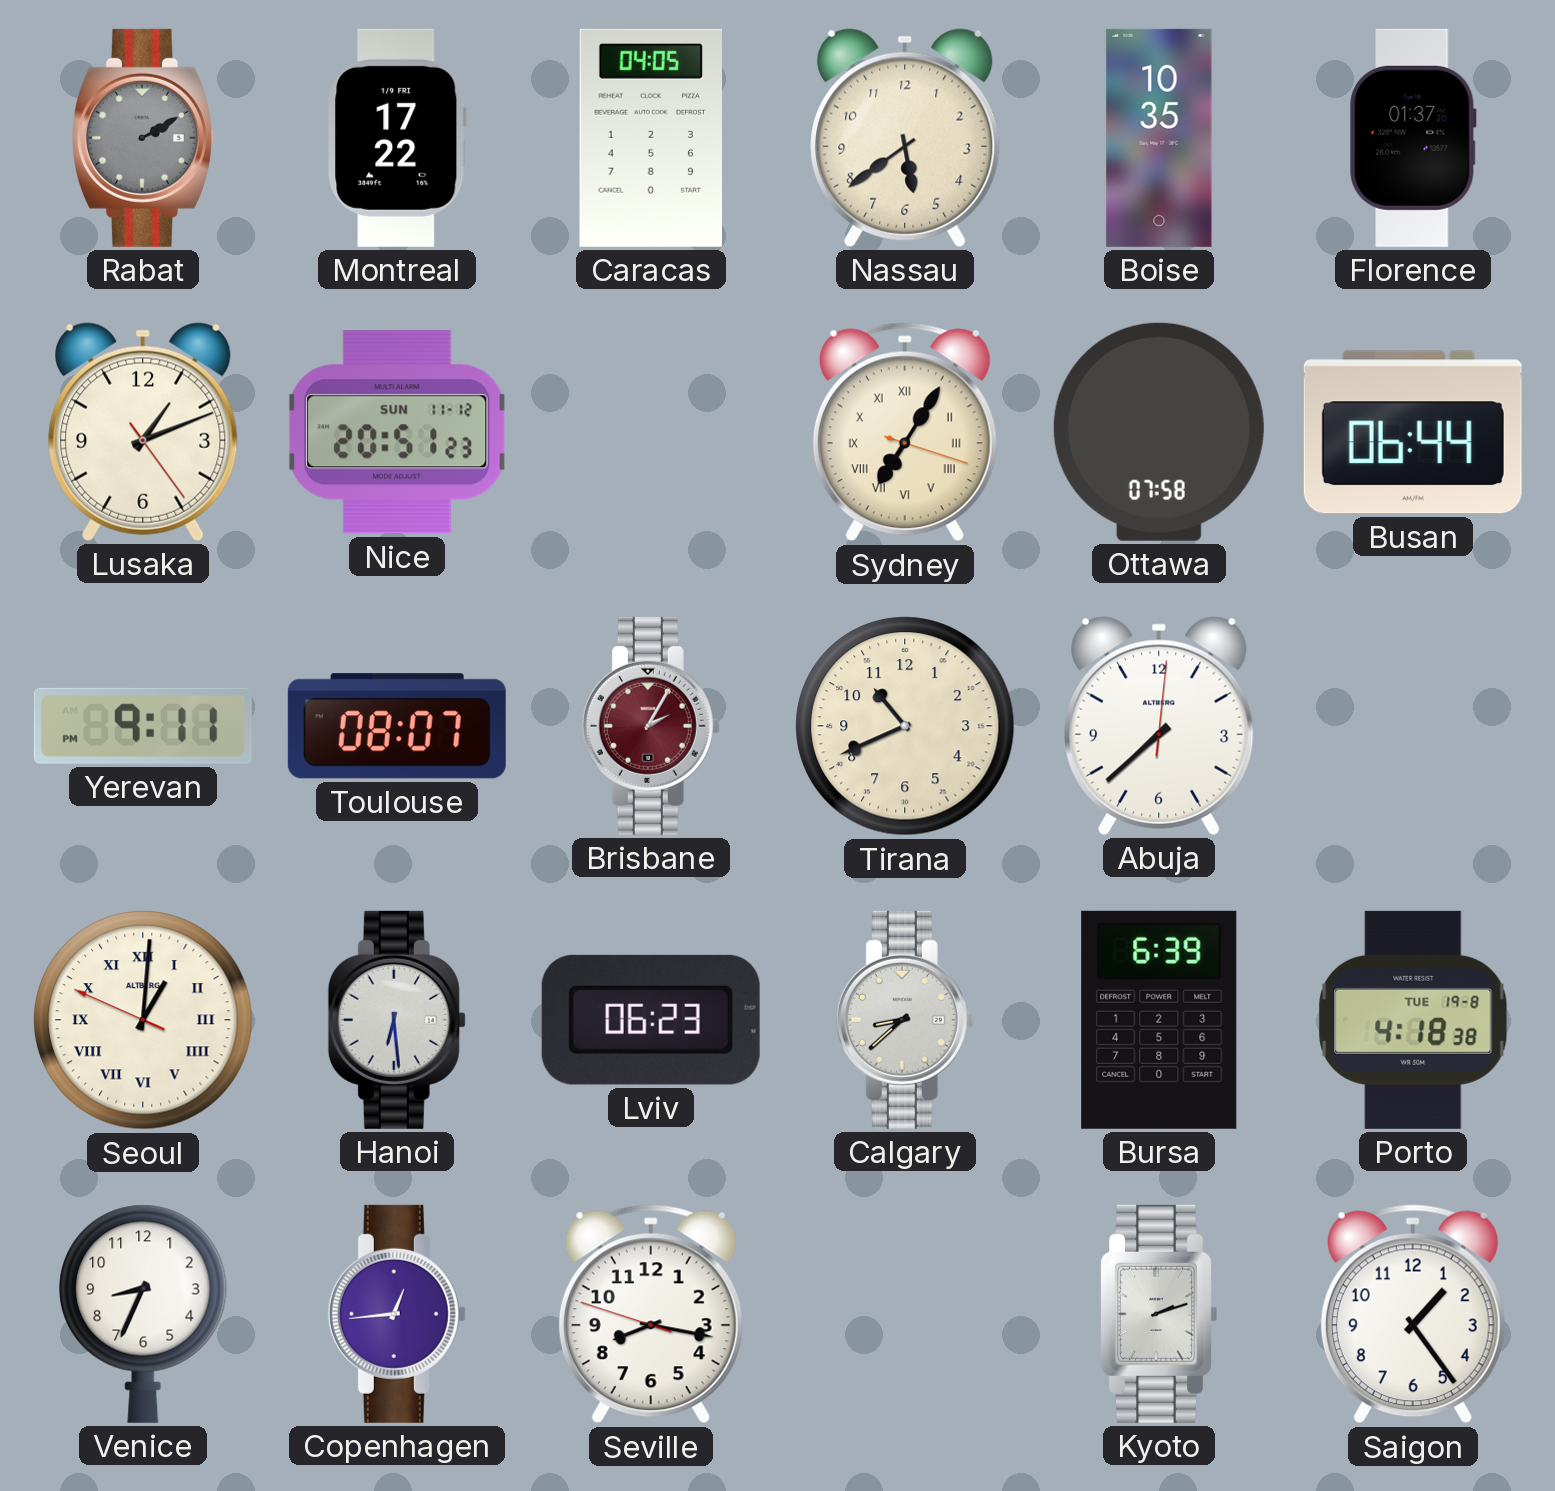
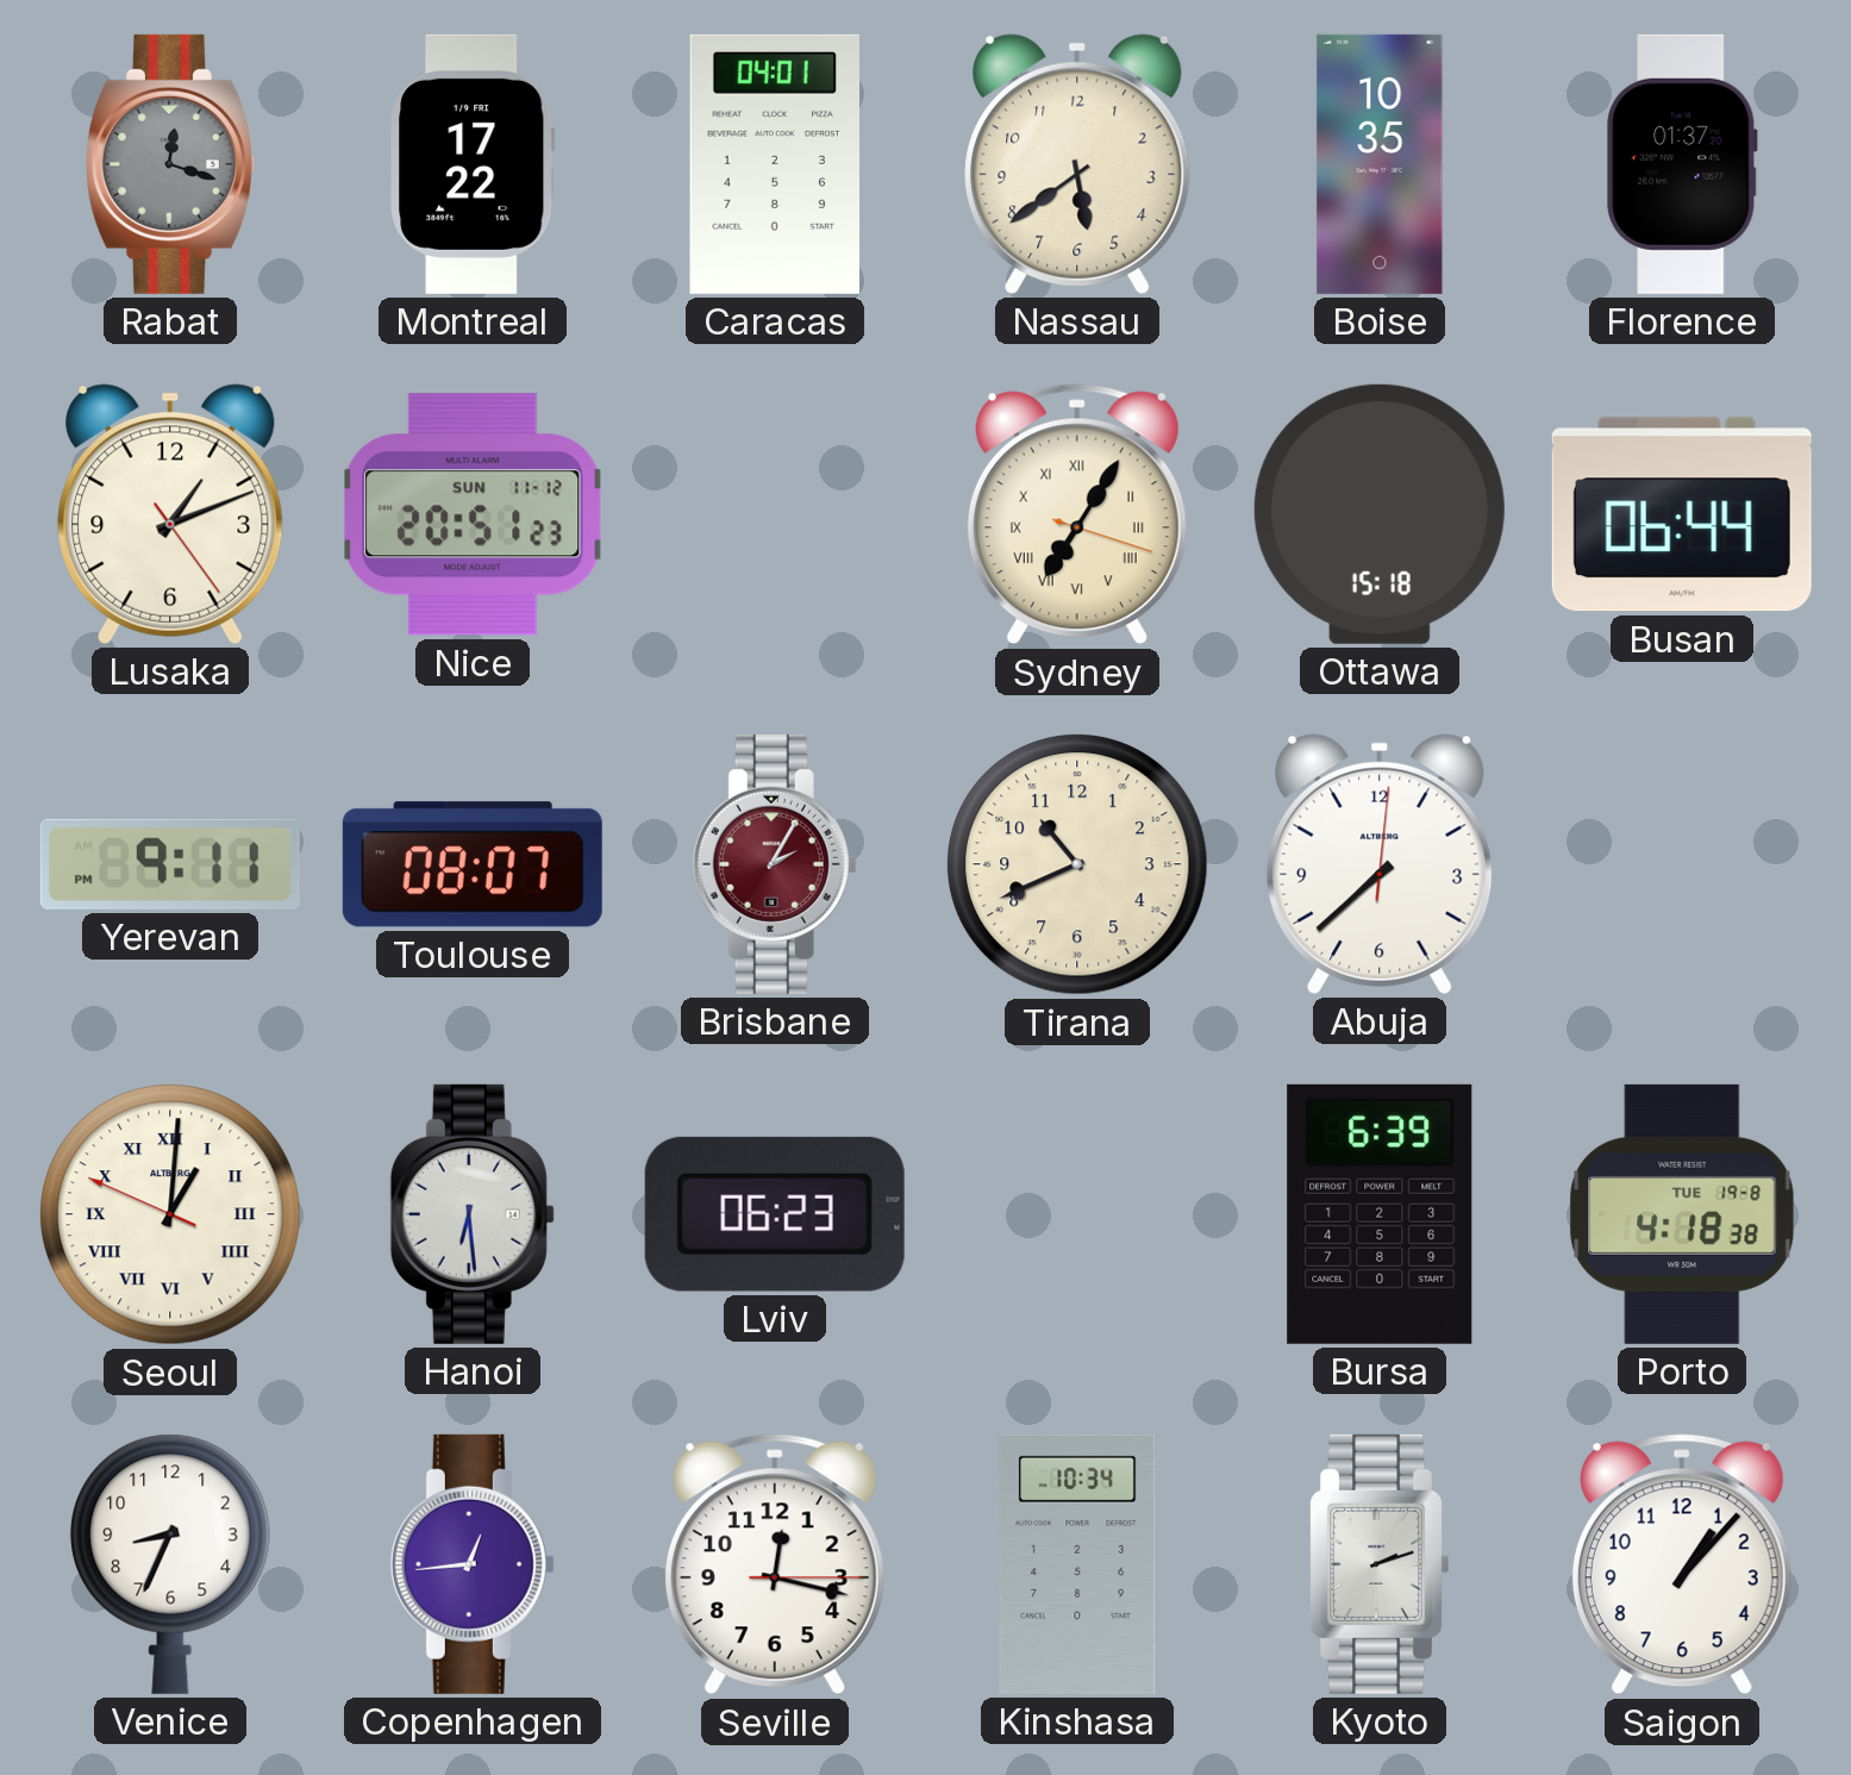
Rabat: 2:10 -> 12:18 (170, 164)
Caracas: 04:05 -> 04:01 (775, 164)
Ottawa: 07:58 -> 15:18 (1380, 514)
Calgary: 8:38 -> none (905, 1020)
Seville: 8:16 -> 12:17 (775, 1564)
Kinshasa: none -> 10:34 (1077, 1564)
Saigon: 1:24 -> 1:07 (1682, 1564)
